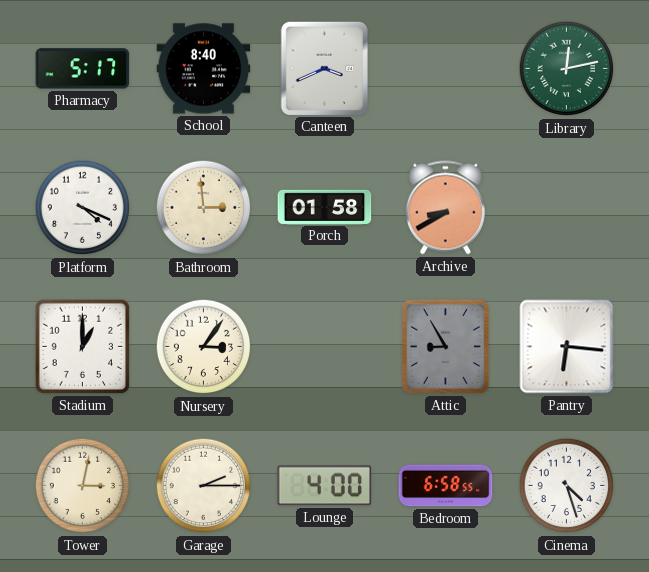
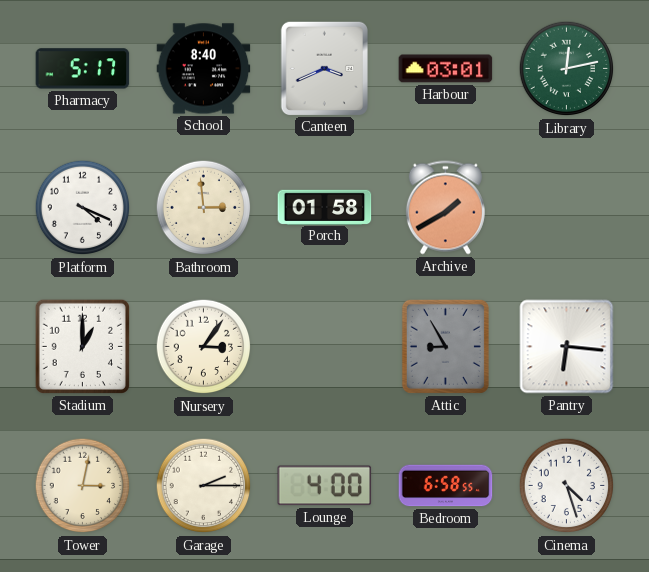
Harbour: none -> 03:01 (446, 69)
Archive: 8:40 -> 1:40 (445, 208)
